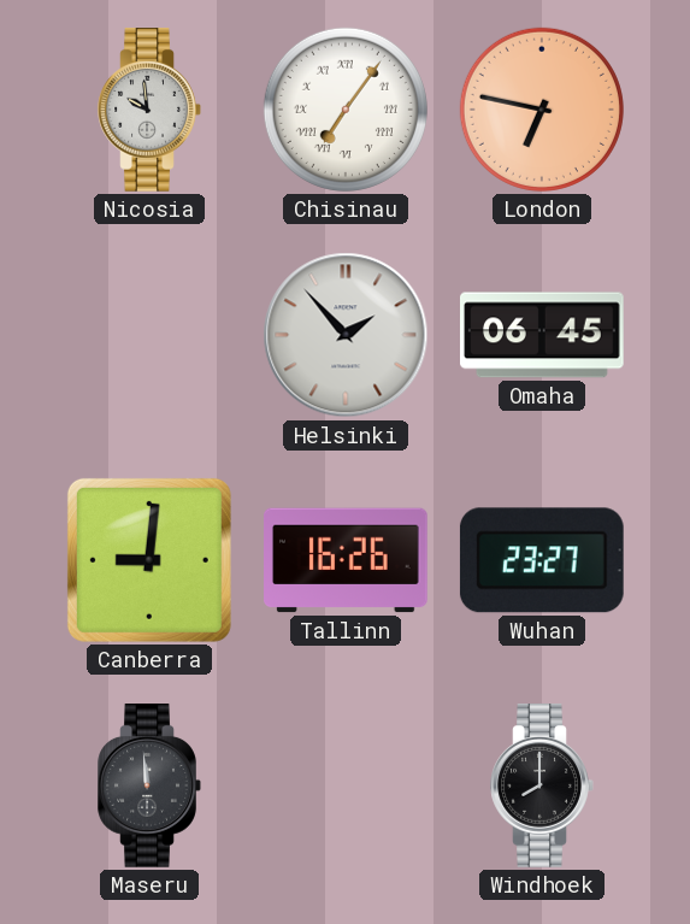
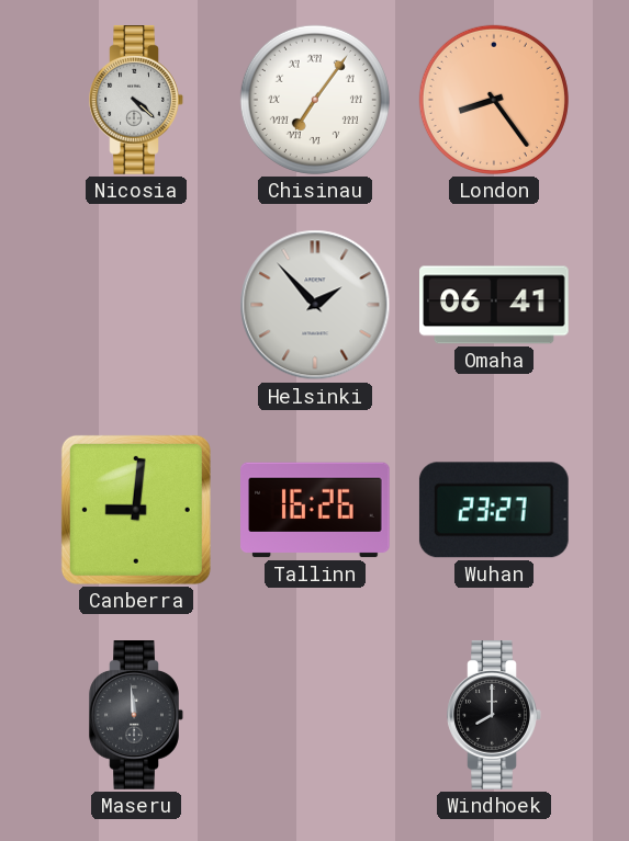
Nicosia: 9:59 -> 4:22 (136, 100)
London: 6:47 -> 8:24 (494, 100)
Omaha: 06:45 -> 06:41 (495, 305)
